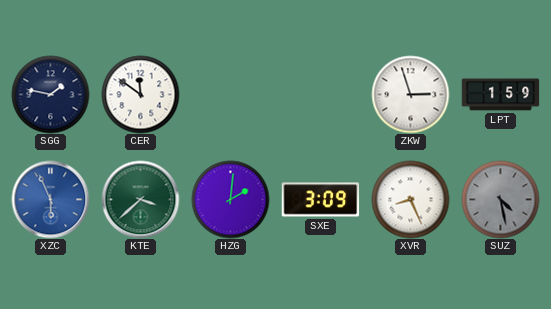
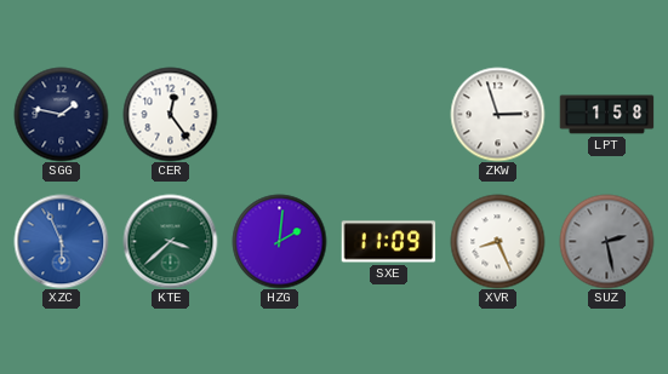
CER: 11:51 -> 12:24 (170, 114)
LPT: 1:59 -> 1:58 (606, 115)
SXE: 3:09 -> 11:09 (388, 242)
SUZ: 4:28 -> 2:28 (606, 241)
